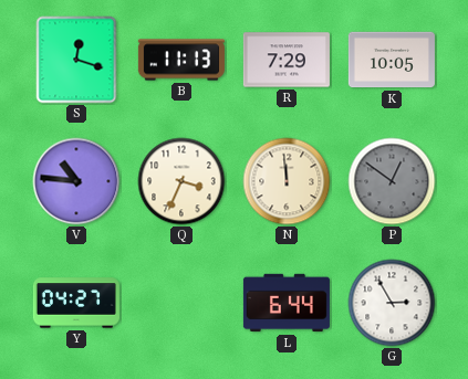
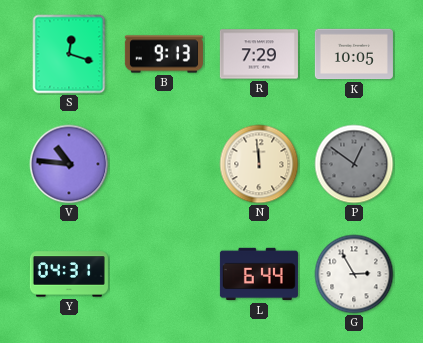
B: 11:13 -> 9:13 (164, 54)
Q: 3:34 -> none (181, 181)
Y: 04:27 -> 04:31 (69, 274)
